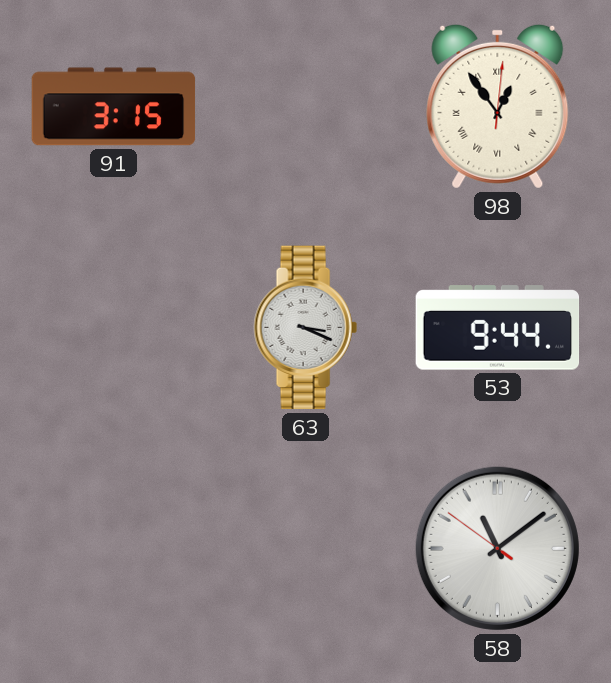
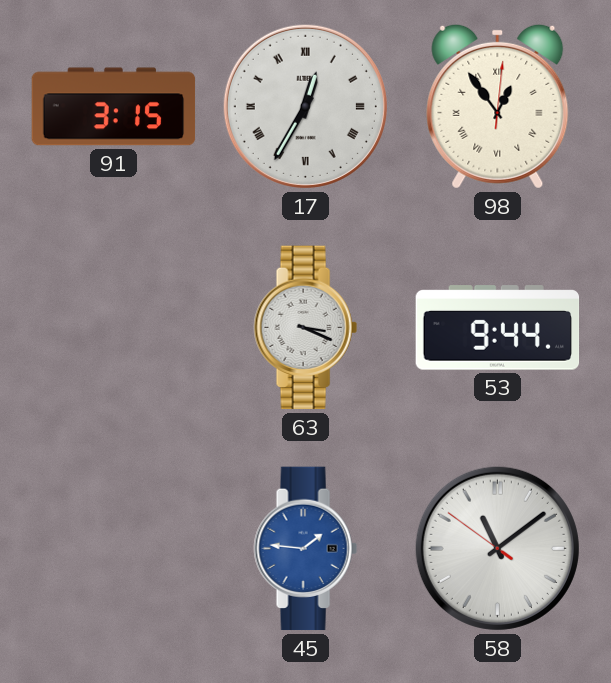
17: none -> 12:35 (305, 106)
45: none -> 1:46 (305, 549)
